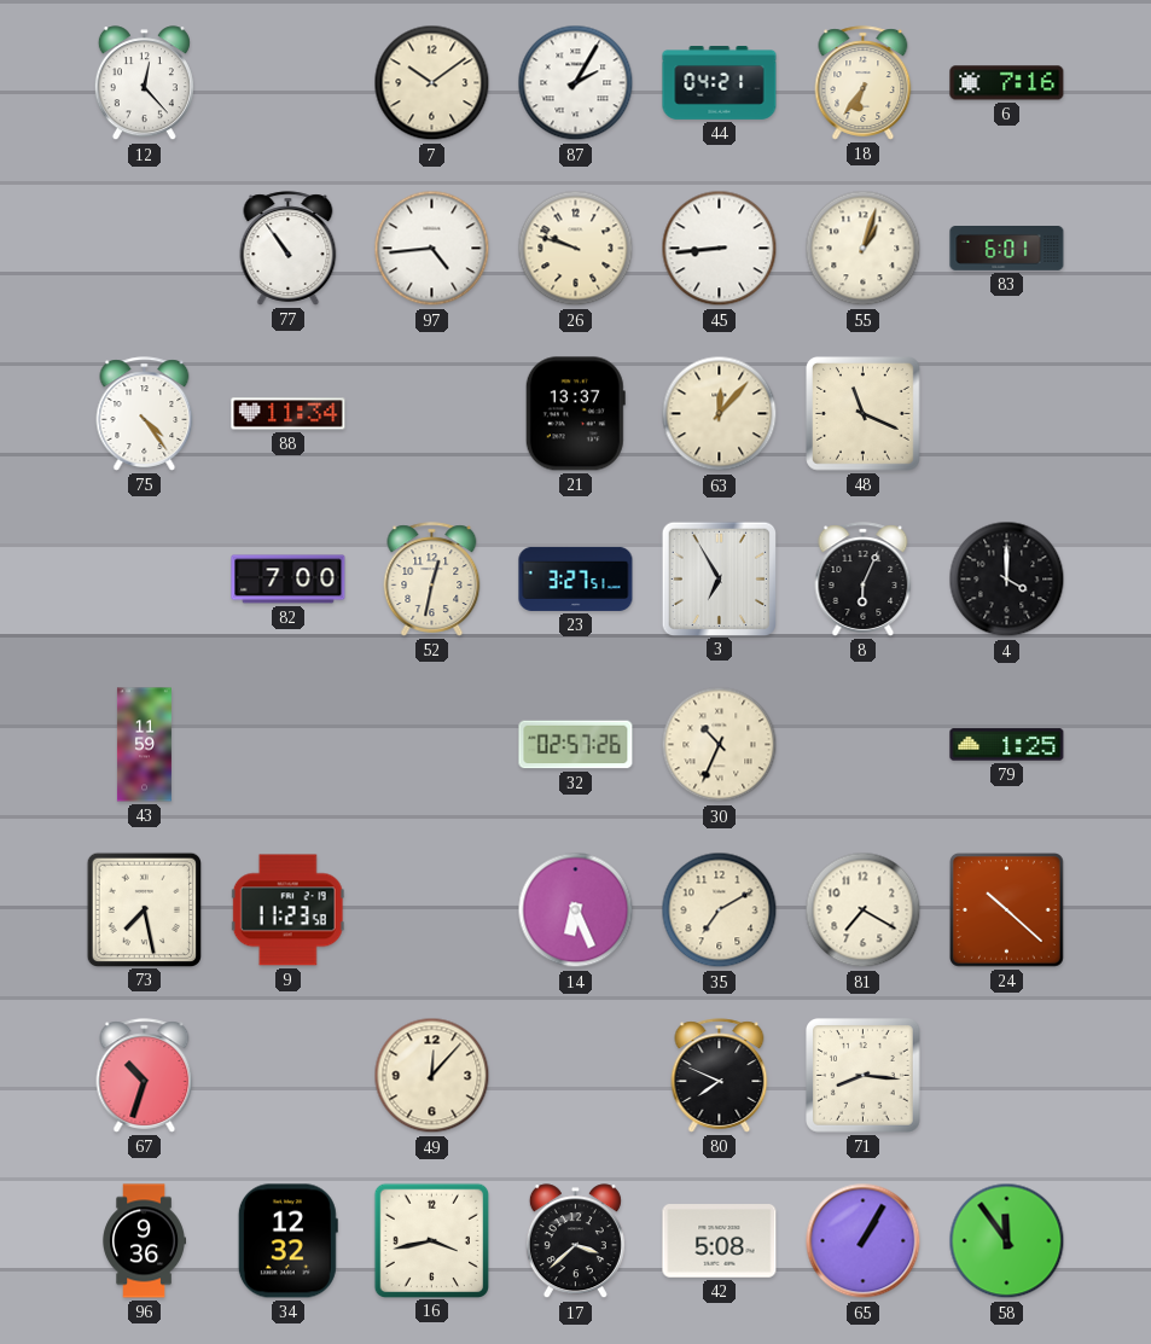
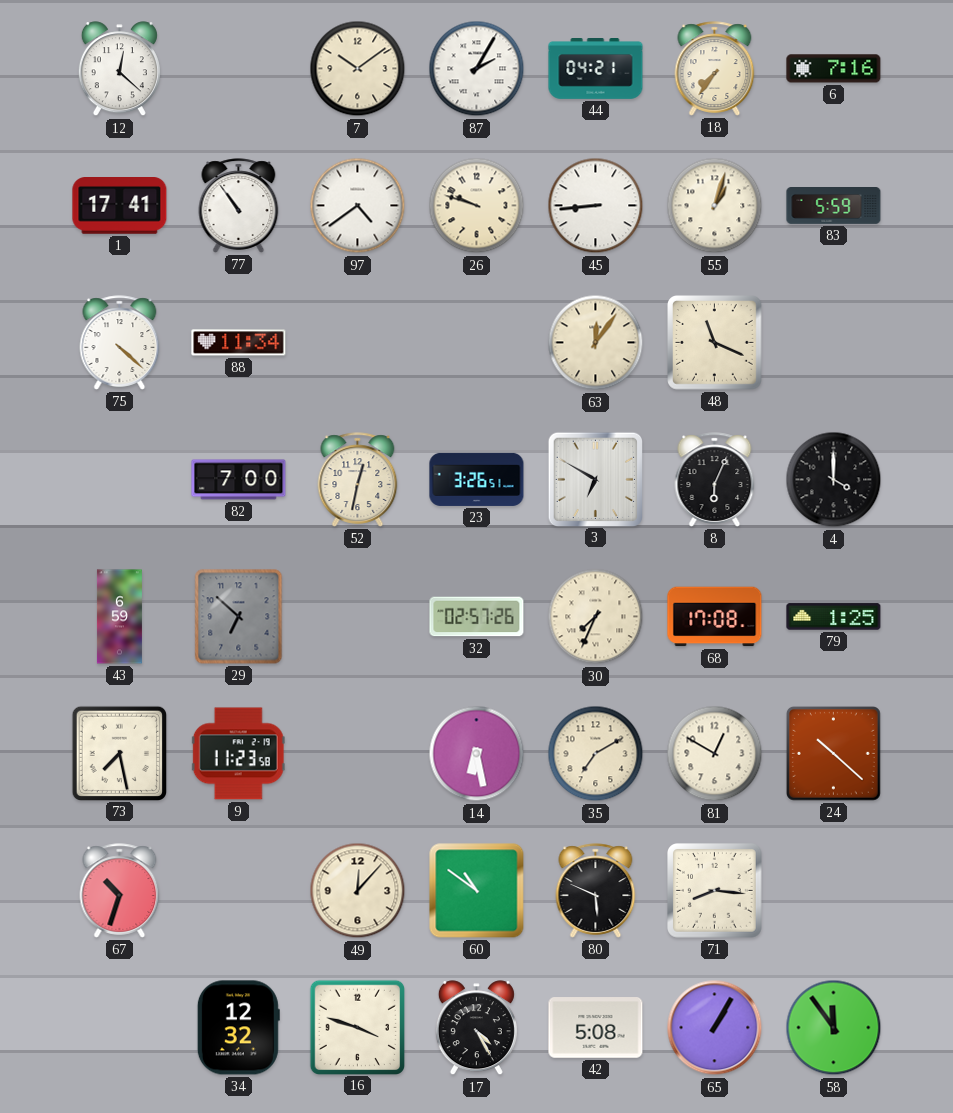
12: 12:23 -> 12:22 (119, 69)
18: 6:36 -> 7:36 (715, 69)
1: none -> 17:41 (120, 206)
97: 4:44 -> 4:39 (358, 206)
83: 6:01 -> 5:59 (834, 206)
75: 4:24 -> 4:22 (120, 343)
21: 13:37 -> none (575, 414)
63: 12:07 -> 12:06 (596, 343)
23: 3:27 -> 3:26 (477, 479)
3: 6:55 -> 6:50 (595, 479)
43: 11:59 -> 6:59 (119, 617)
29: none -> 6:52 (239, 617)
30: 10:34 -> 7:34 (596, 617)
68: none -> 17:08 (715, 617)
14: 6:26 -> 6:28 (477, 754)
81: 7:20 -> 12:50 (715, 754)
60: none -> 10:51 (477, 891)
80: 7:49 -> 5:49 (596, 891)
96: 9:36 -> none (144, 1241)
16: 3:43 -> 3:48 (357, 1027)
17: 3:38 -> 4:25 (476, 1028)
